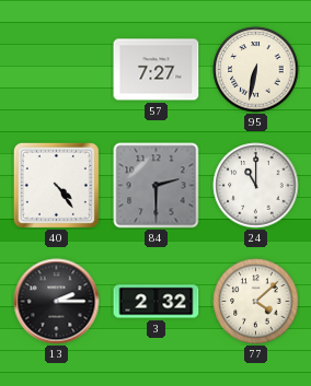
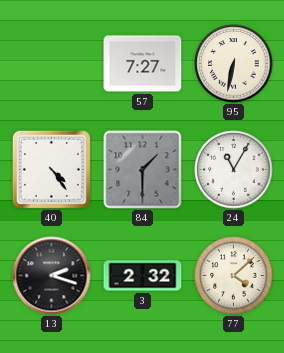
84: 2:30 -> 1:30 (143, 170)
24: 11:00 -> 11:05 (234, 170)
13: 2:15 -> 2:18 (52, 276)
